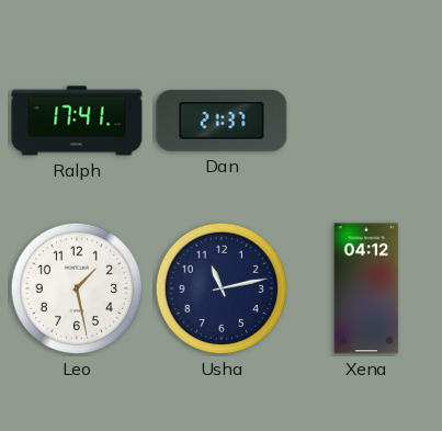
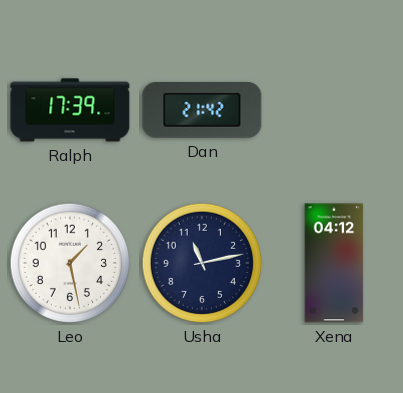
Ralph: 17:41 -> 17:39 (70, 110)
Dan: 21:37 -> 21:42 (202, 111)
